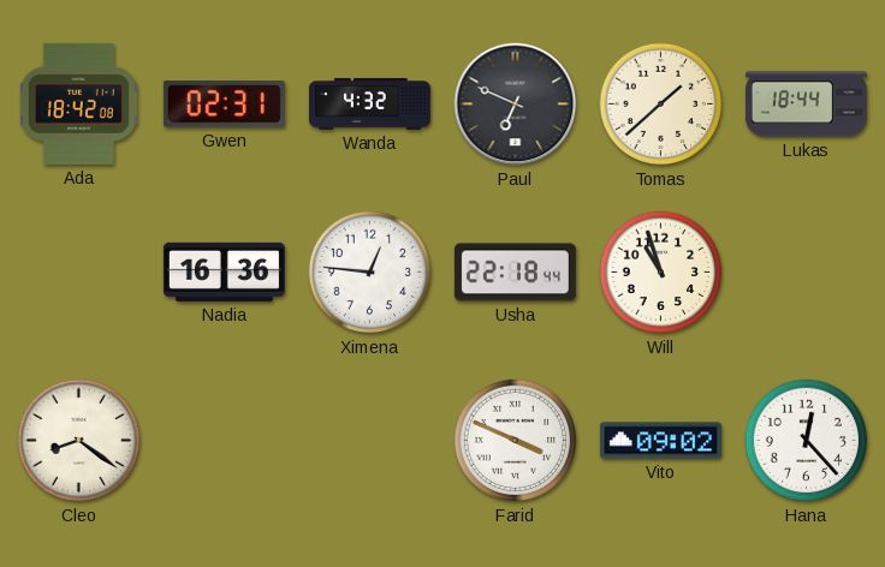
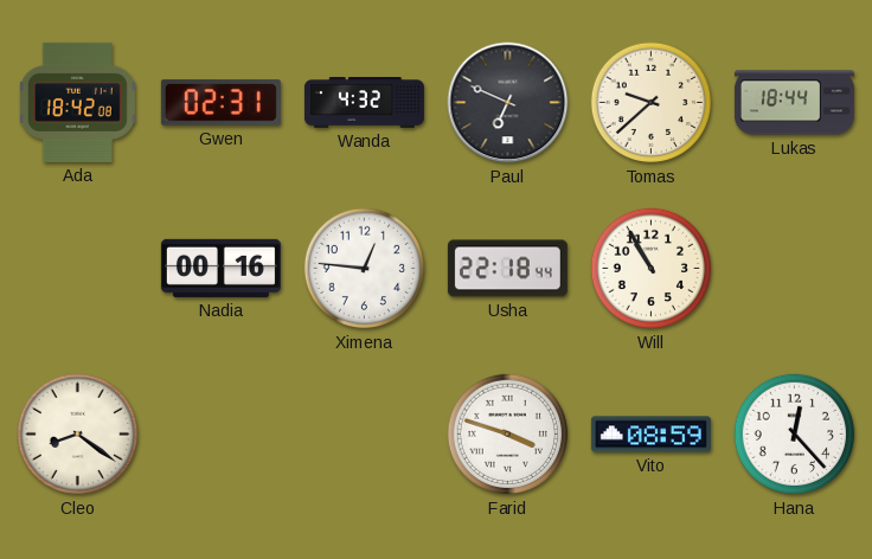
Tomas: 1:38 -> 9:38 (652, 103)
Nadia: 16:36 -> 00:16 (220, 268)
Will: 10:57 -> 10:55 (652, 269)
Farid: 3:49 -> 3:48 (508, 435)
Vito: 09:02 -> 08:59 (650, 435)
